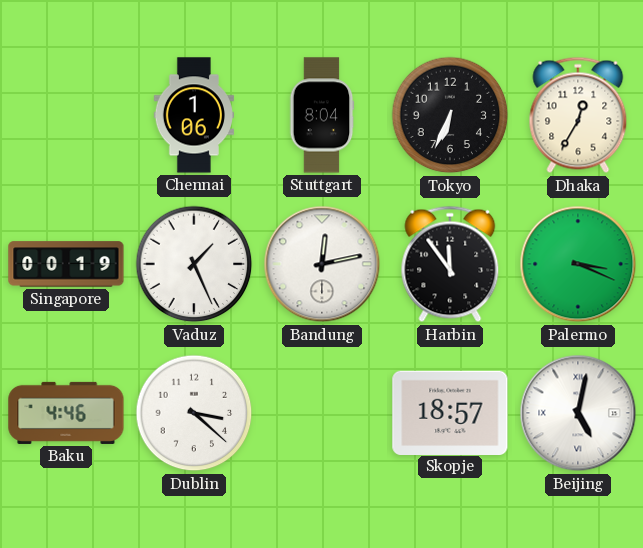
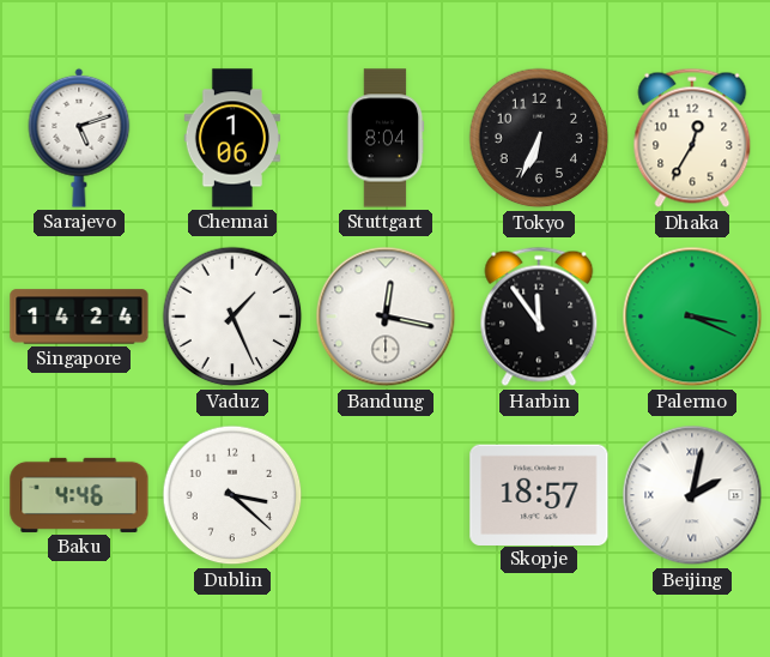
Sarajevo: none -> 5:12 (79, 138)
Singapore: 00:19 -> 14:24 (79, 317)
Bandung: 12:13 -> 12:17 (386, 317)
Beijing: 5:02 -> 2:02 (692, 495)
